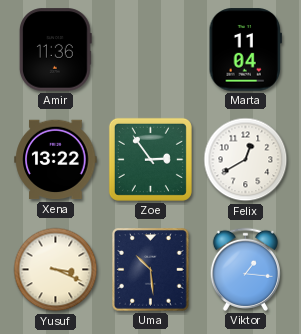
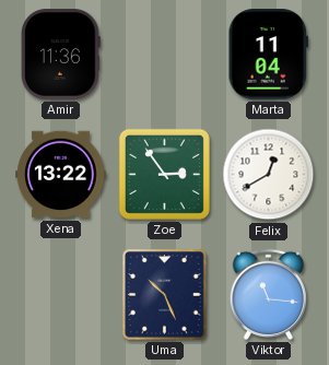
Yusuf: 3:19 -> none (56, 270)
Uma: 10:29 -> 10:26 (165, 295)
Viktor: 1:16 -> 11:16 (268, 294)
